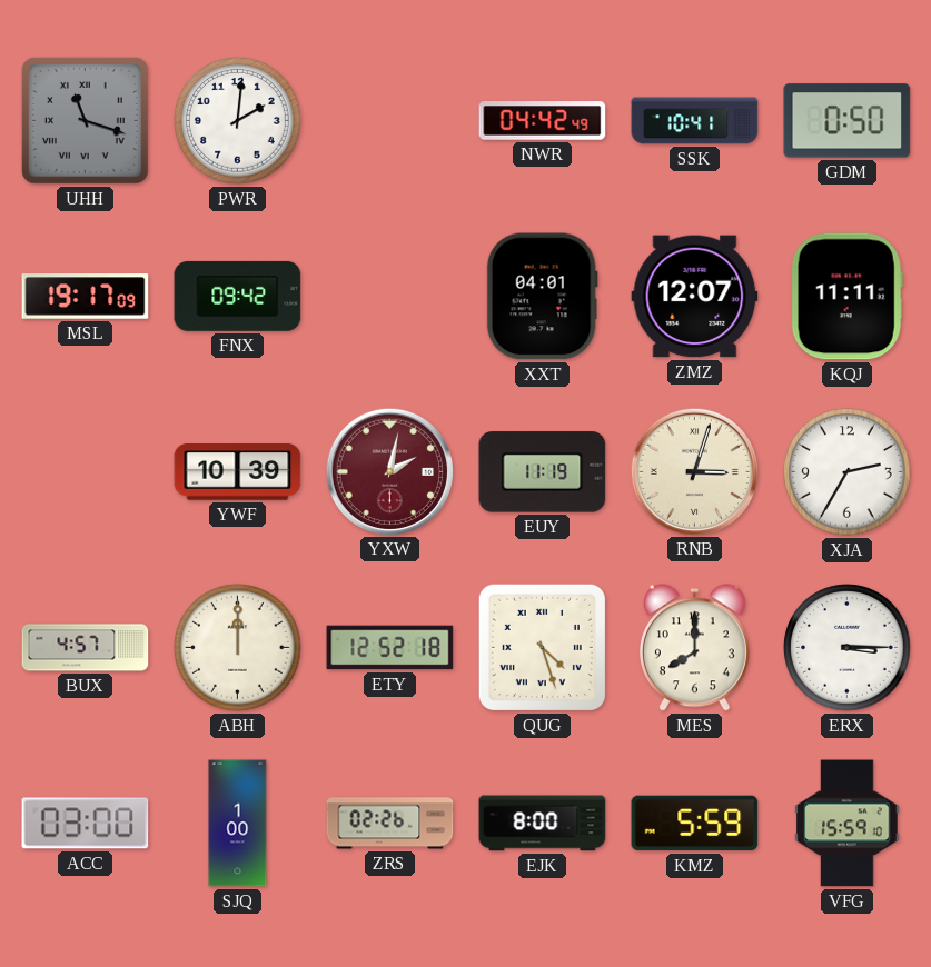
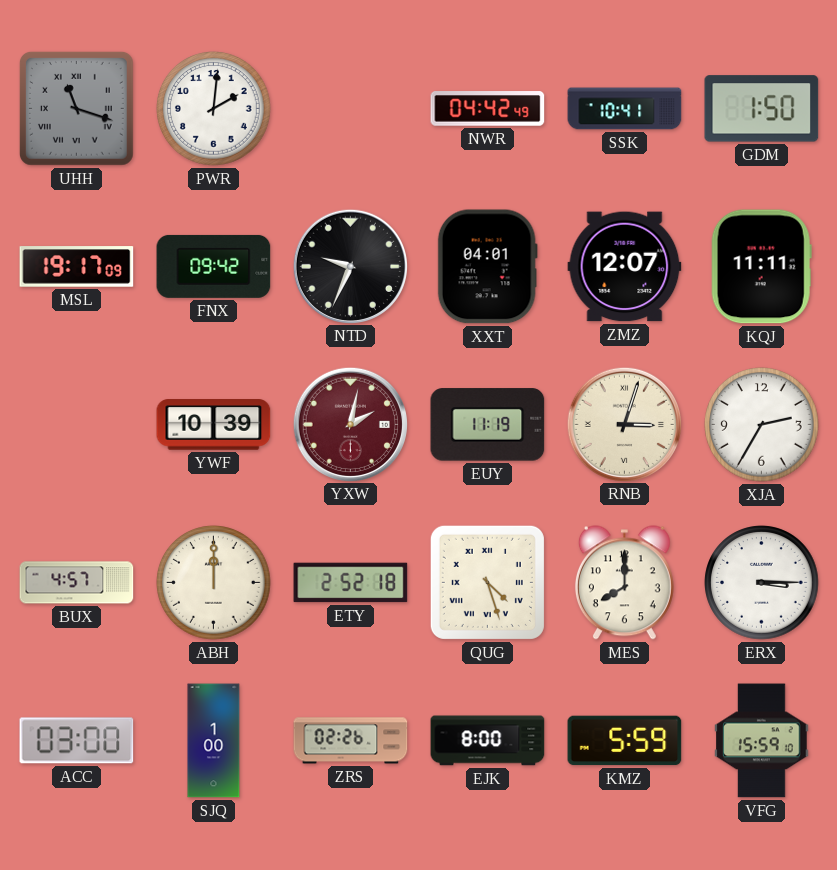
GDM: 0:50 -> 1:50 (762, 109)
NTD: none -> 9:34 (350, 266)
ETY: 12:52 -> 2:52 (351, 583)
